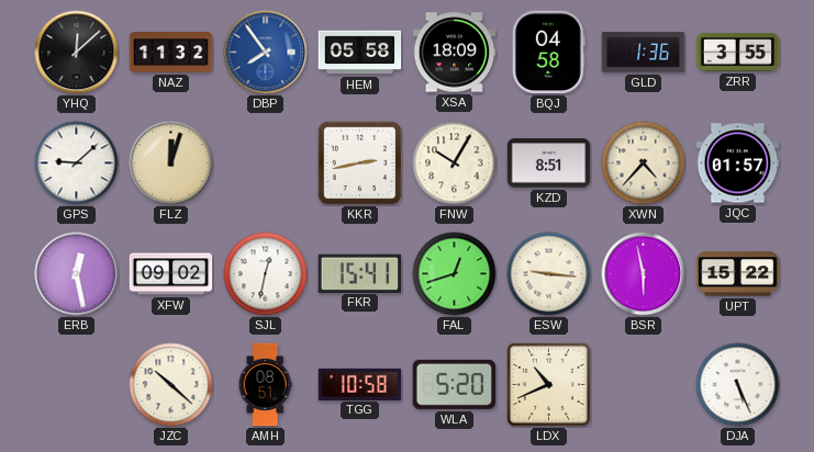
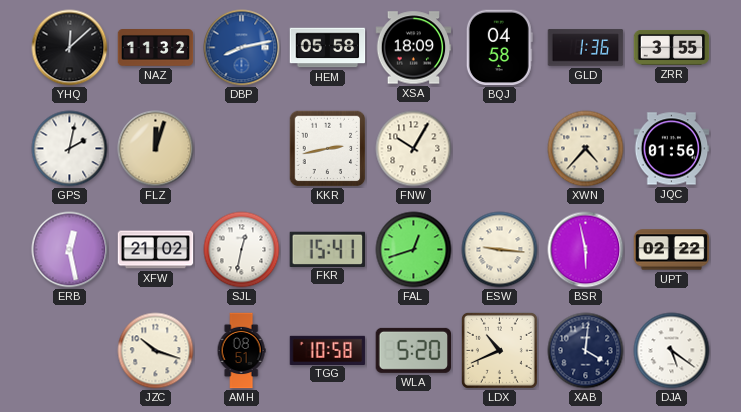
DBP: 7:54 -> 8:13 (242, 48)
GPS: 9:08 -> 2:02 (70, 149)
KZD: 8:51 -> none (549, 163)
JQC: 01:57 -> 01:56 (672, 149)
XFW: 09:02 -> 21:02 (156, 250)
UPT: 15:22 -> 02:22 (672, 250)
JZC: 10:22 -> 10:18 (156, 351)
XAB: none -> 4:01 (586, 351)
DJA: 5:26 -> 5:21 (672, 351)
